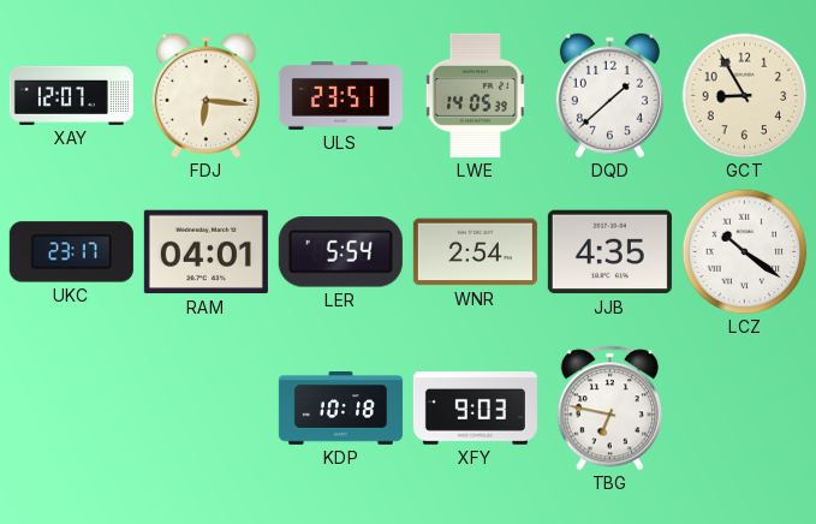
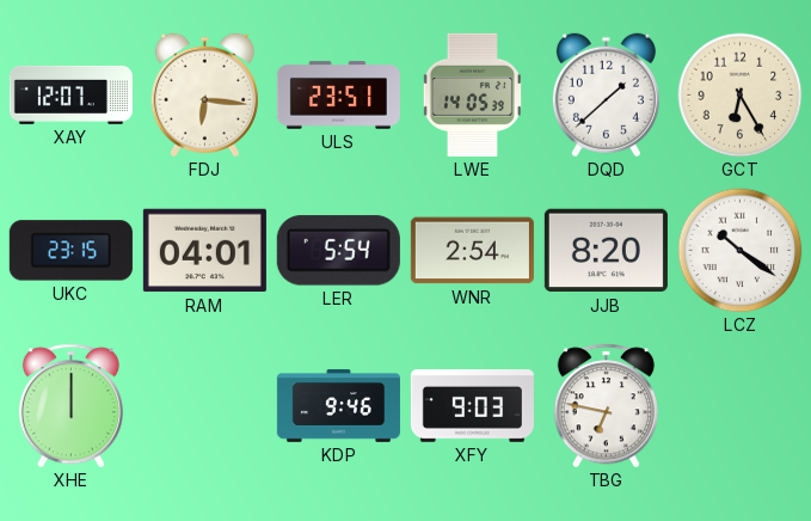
GCT: 8:55 -> 6:25 (741, 96)
UKC: 23:17 -> 23:15 (70, 251)
JJB: 4:35 -> 8:20 (606, 251)
XHE: none -> 12:00 (70, 406)
KDP: 10:18 -> 9:46 (338, 406)
